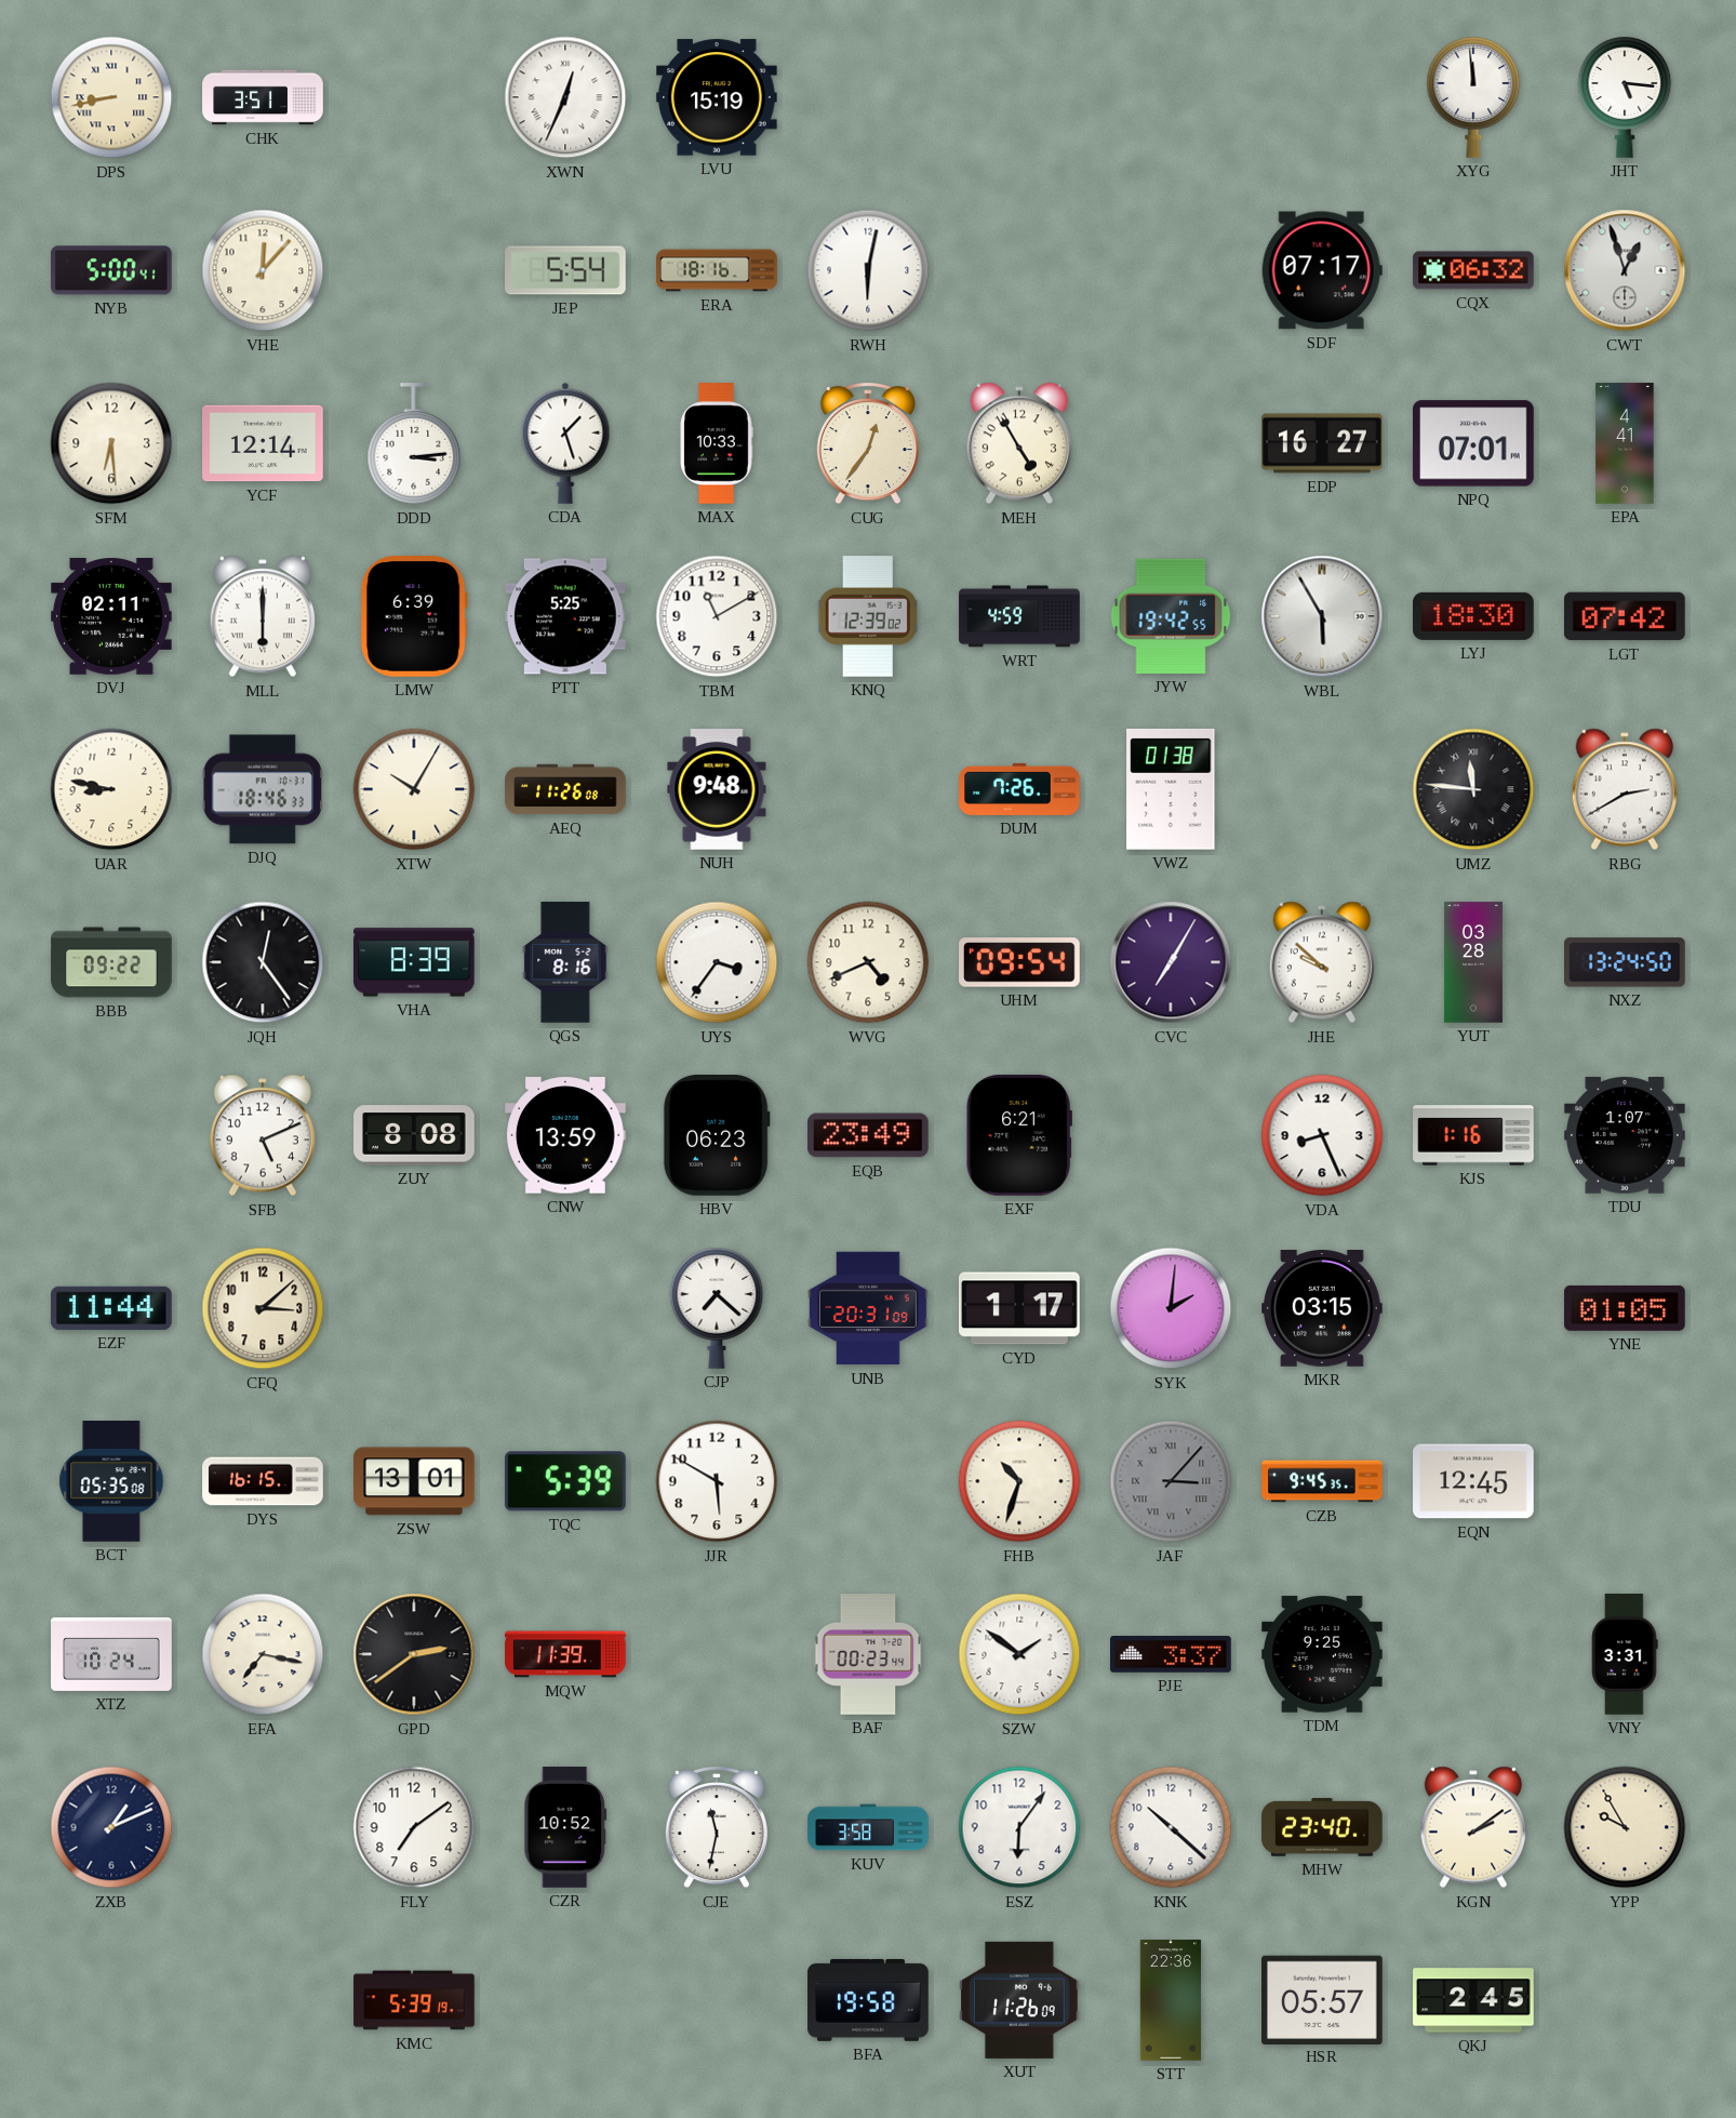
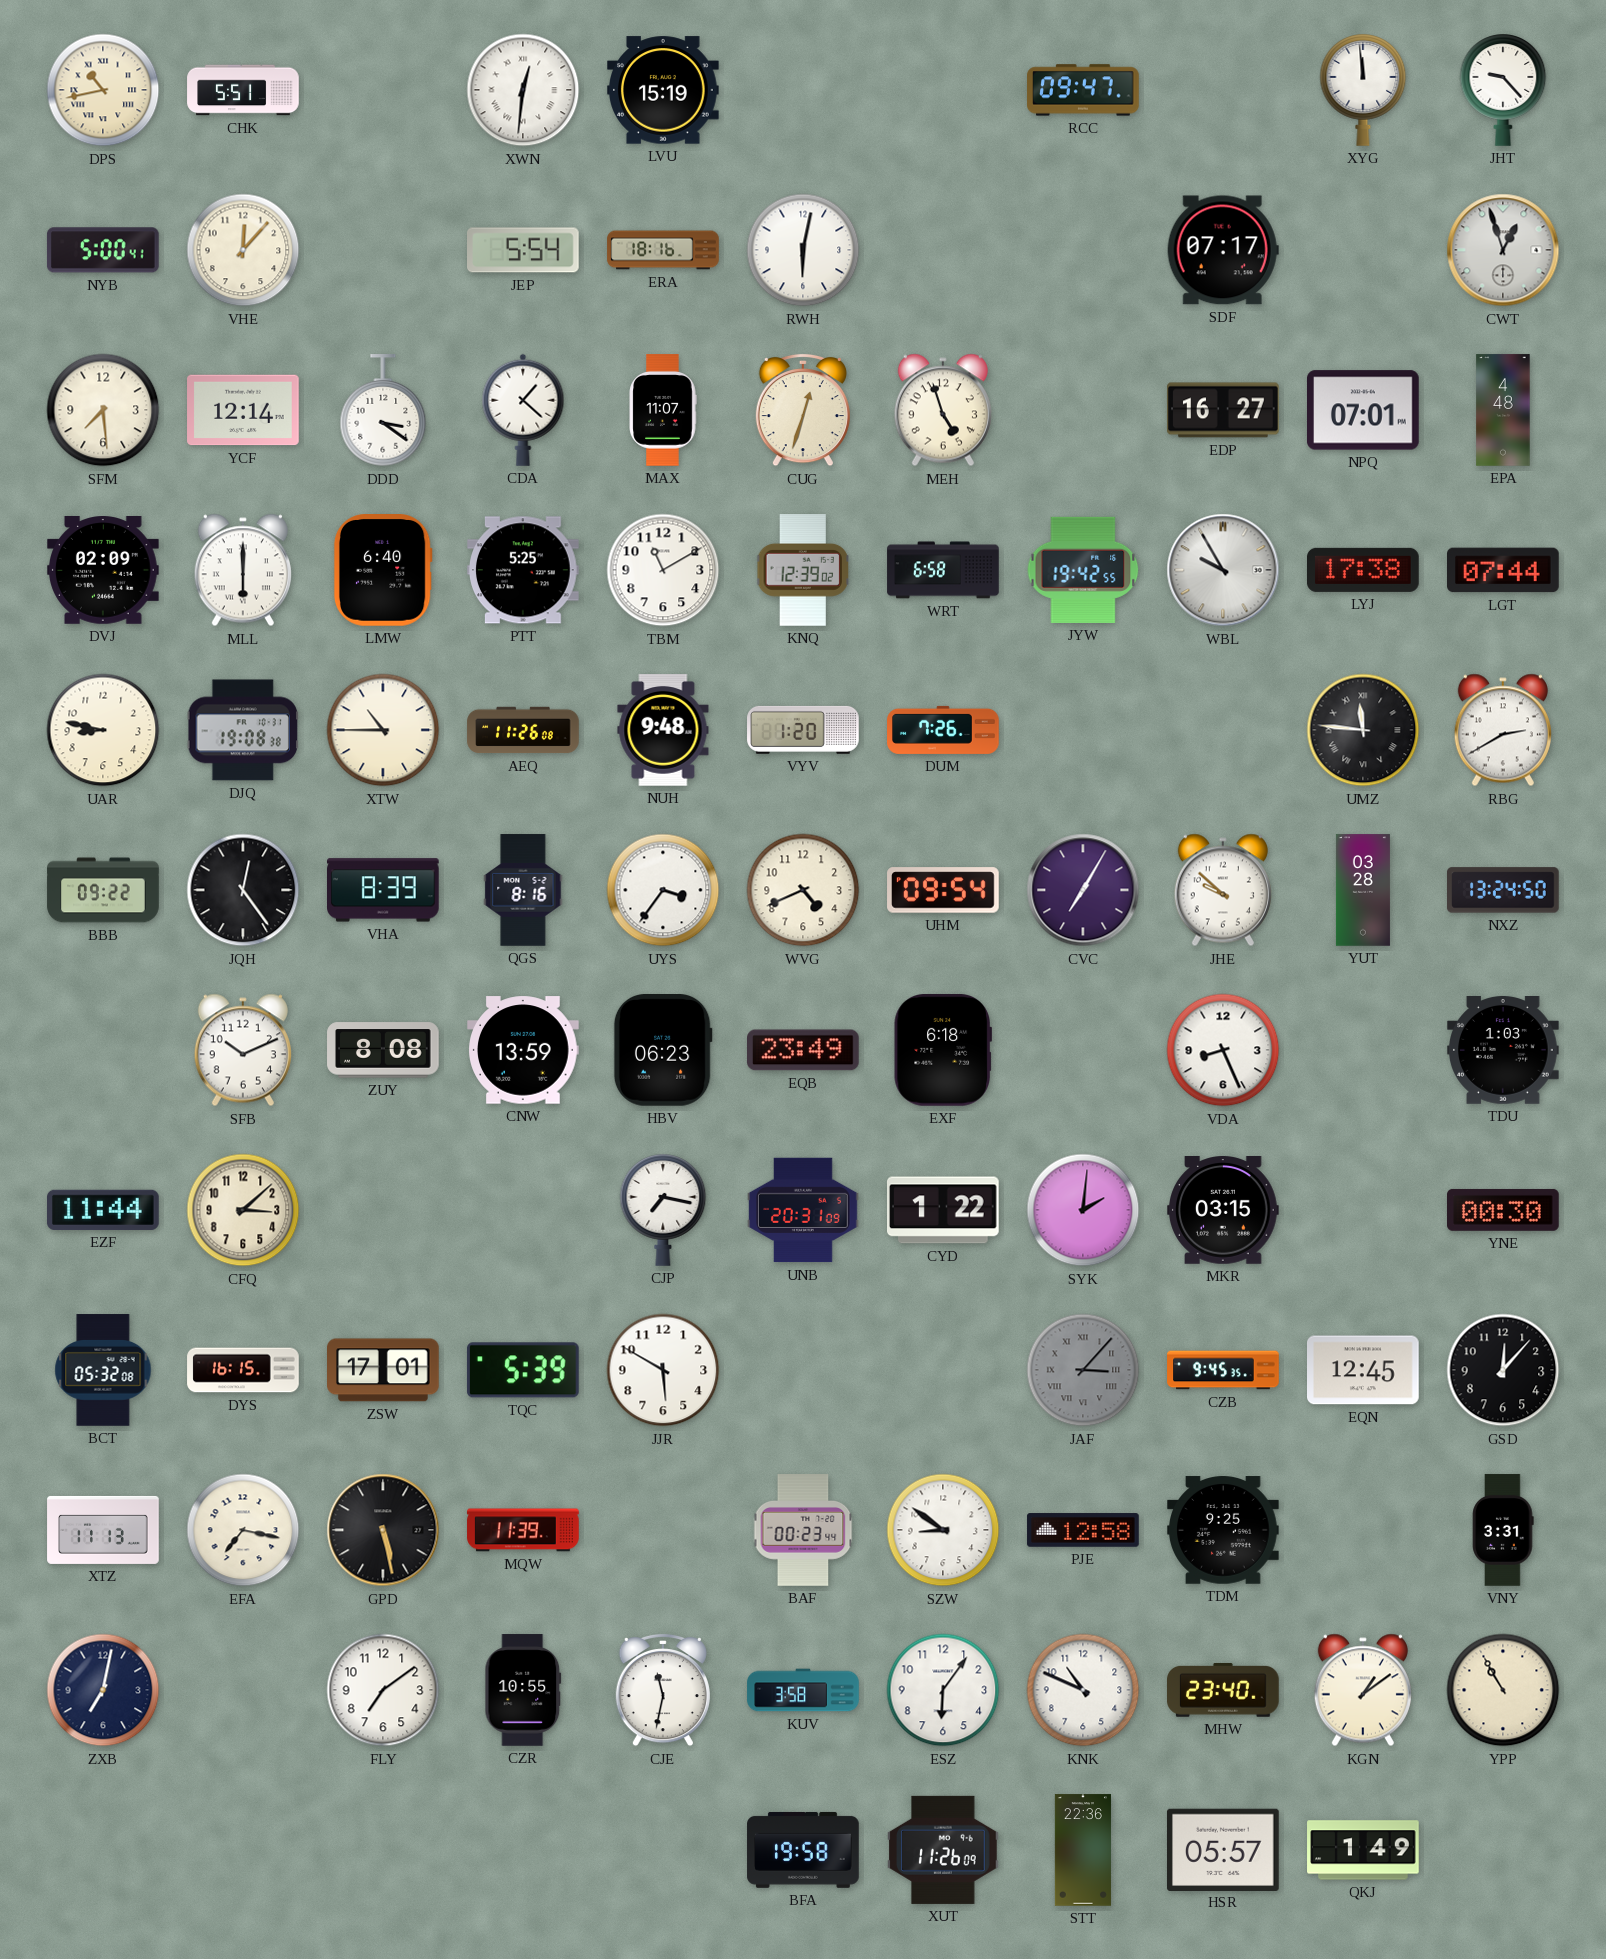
DPS: 8:43 -> 10:43 (103, 90)
CHK: 3:51 -> 5:51 (243, 90)
XWN: 12:34 -> 12:31 (523, 90)
RCC: none -> 09:47 (1083, 90)
JHT: 5:16 -> 9:23 (1503, 90)
CQX: 06:32 -> none (1473, 270)
SFM: 6:29 -> 7:29 (103, 410)
DDD: 3:14 -> 3:21 (383, 411)
CDA: 1:27 -> 1:22 (523, 410)
MAX: 10:33 -> 11:07 (663, 410)
CUG: 12:36 -> 12:33 (803, 410)
MEH: 4:55 -> 4:57 (943, 410)
EPA: 4:41 -> 4:48 (1503, 410)
DVJ: 02:11 -> 02:09 (103, 571)
LMW: 6:39 -> 6:40 (383, 571)
WRT: 4:59 -> 6:58 (943, 570)
WBL: 5:55 -> 9:55 (1223, 570)
LYJ: 18:30 -> 17:38 (1364, 570)
LGT: 07:42 -> 07:44 (1504, 570)
DJQ: 18:46 -> 19:08 (243, 730)
XTW: 10:05 -> 10:45 (383, 730)
VYV: none -> 1:20 (803, 730)
VWZ: 01:38 -> none (1171, 789)
SFB: 5:11 -> 10:11 (243, 1050)
EXF: 6:21 -> 6:18 (943, 1051)
KJS: 1:16 -> none (1473, 1135)
TDU: 1:07 -> 1:03 (1503, 1051)
CJP: 7:22 -> 7:17 (663, 1210)
CYD: 1:17 -> 1:22 (944, 1210)
YNE: 01:05 -> 00:30 (1504, 1210)
BCT: 05:35 -> 05:32 (103, 1370)
ZSW: 13:01 -> 17:01 (384, 1370)
FHB: 10:33 -> none (1019, 1481)
GSD: none -> 12:07 (1503, 1370)
XTZ: 10:24 -> 11:13 (103, 1530)
GPD: 2:39 -> 5:28 (383, 1530)
SZW: 1:51 -> 8:51 (943, 1530)
PJE: 3:37 -> 12:58 (1083, 1530)
ZXB: 1:11 -> 7:02 (103, 1690)
CZR: 10:52 -> 10:55 (523, 1690)
KNK: 10:22 -> 10:49 (1083, 1690)
KGN: 2:09 -> 1:09 (1363, 1690)
YPP: 9:55 -> 10:55 (1503, 1690)
KMC: 5:39 -> none (414, 2000)
QKJ: 2:45 -> 1:49 (1363, 1850)
